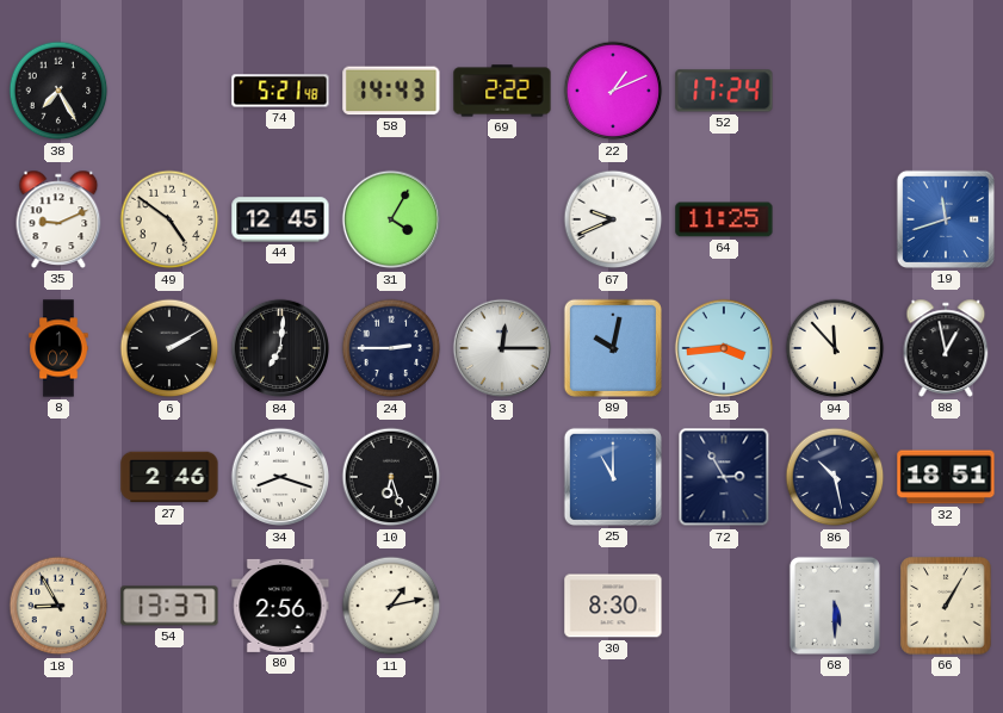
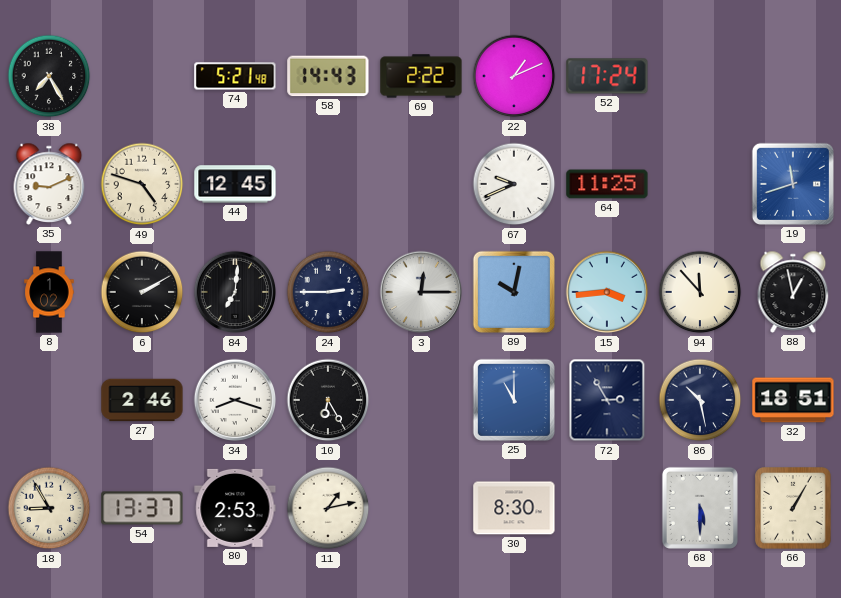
49: 4:51 -> 4:48 (142, 184)
31: 4:05 -> none (391, 219)
10: 6:27 -> 6:25 (328, 400)
80: 2:56 -> 2:53 (235, 508)
